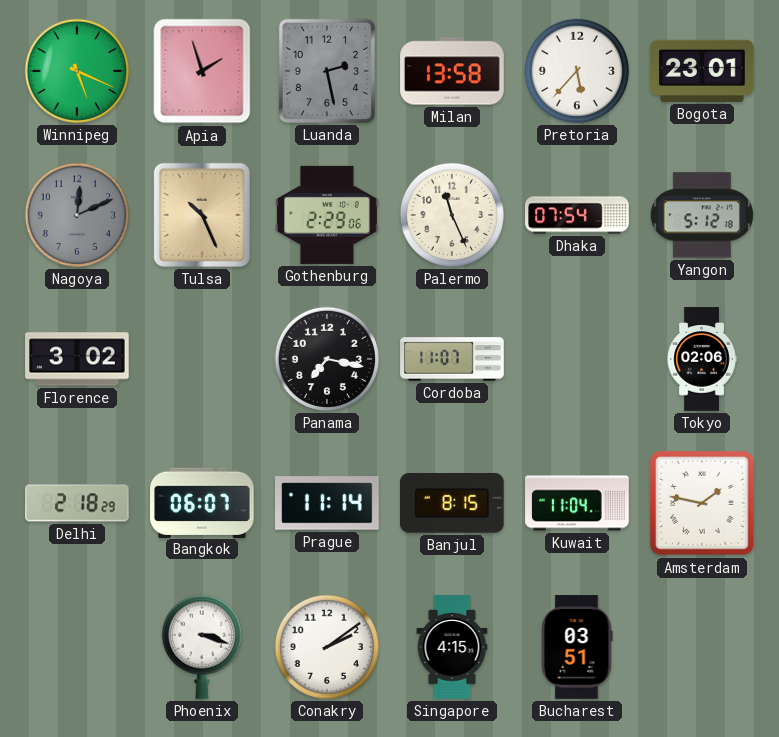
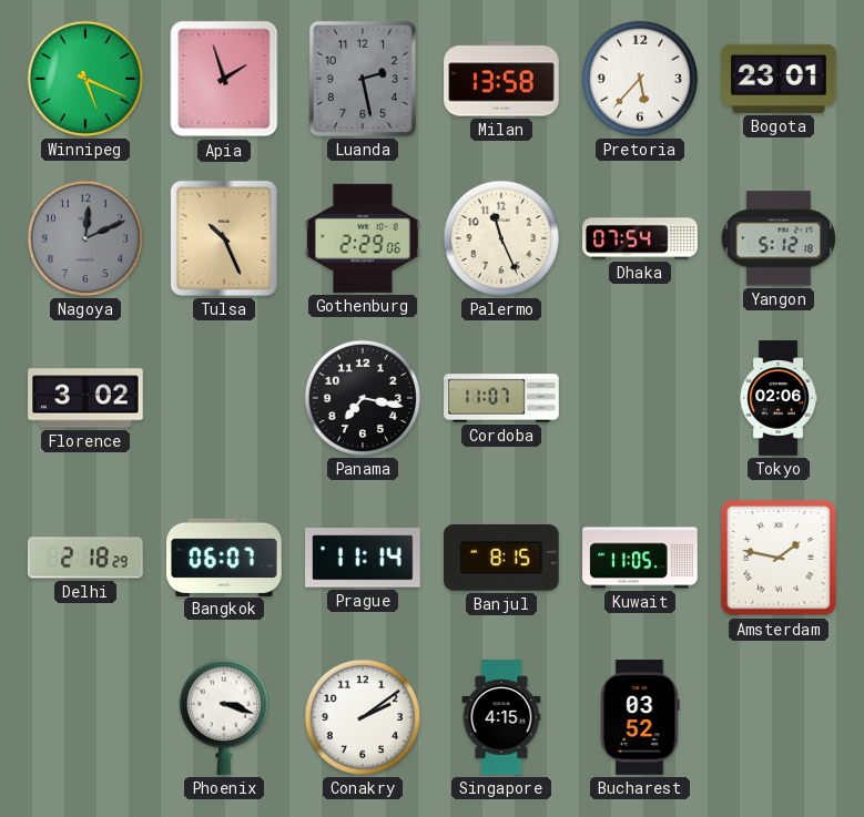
Kuwait: 11:04 -> 11:05 (640, 558)
Bucharest: 03:51 -> 03:52 (640, 717)
